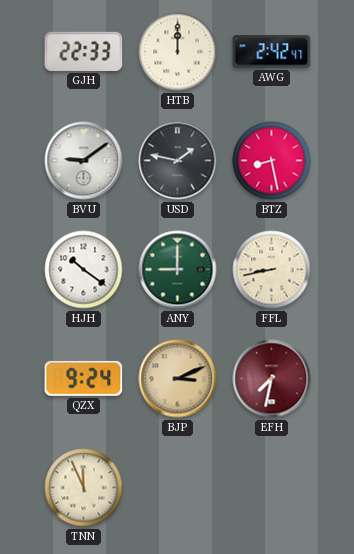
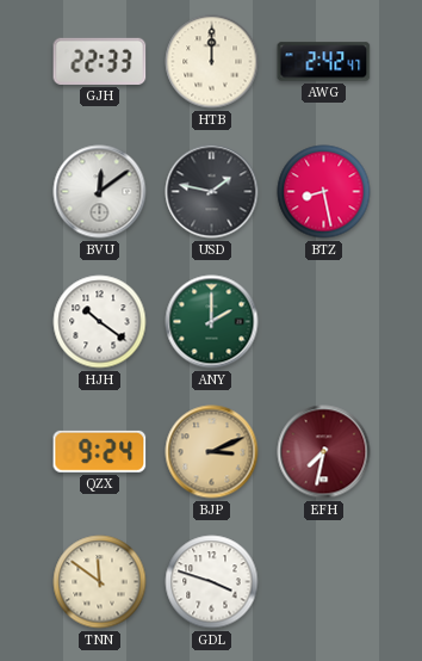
BVU: 9:09 -> 12:09 (100, 192)
ANY: 9:00 -> 2:00 (212, 322)
FFL: 8:43 -> none (272, 270)
TNN: 11:56 -> 11:51 (100, 582)
GDL: none -> 3:48 (212, 582)
